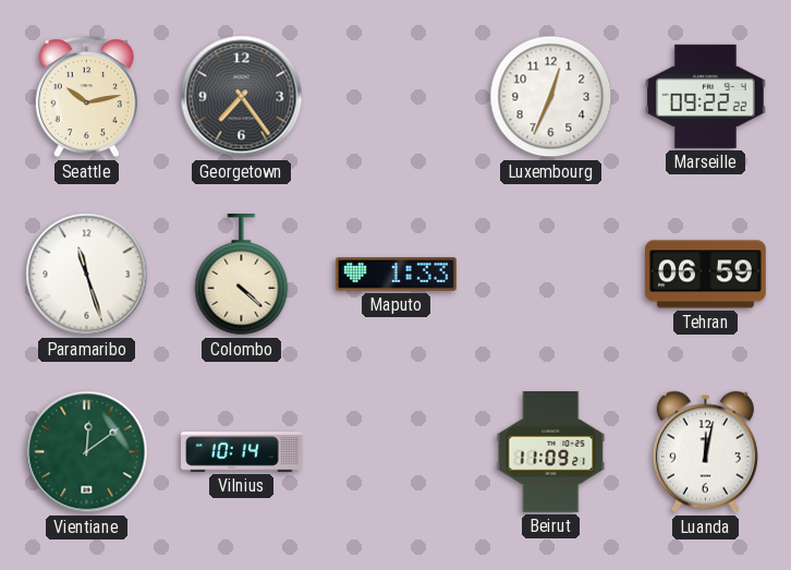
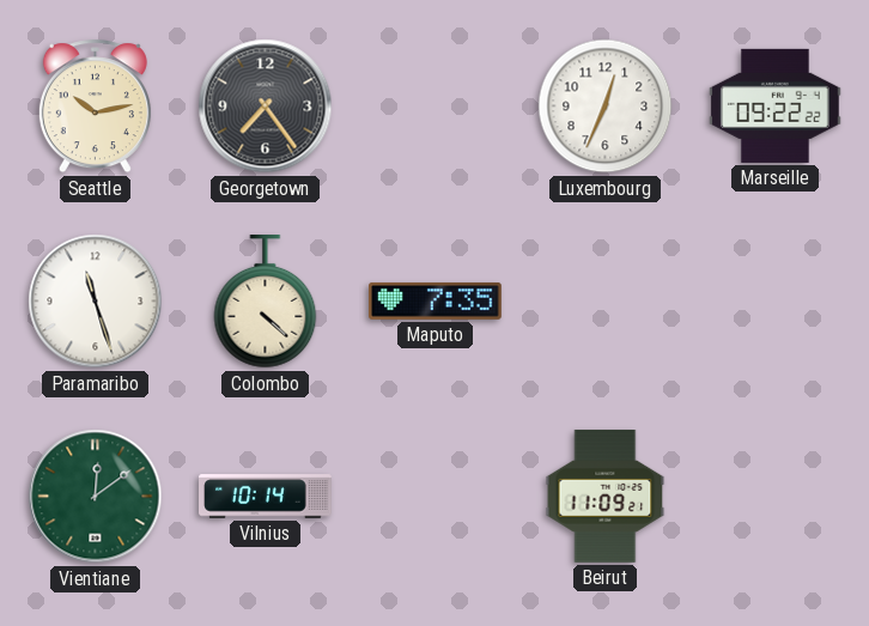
Maputo: 1:33 -> 7:35 (436, 300)
Tehran: 06:59 -> none (706, 275)
Luanda: 12:02 -> none (705, 452)
